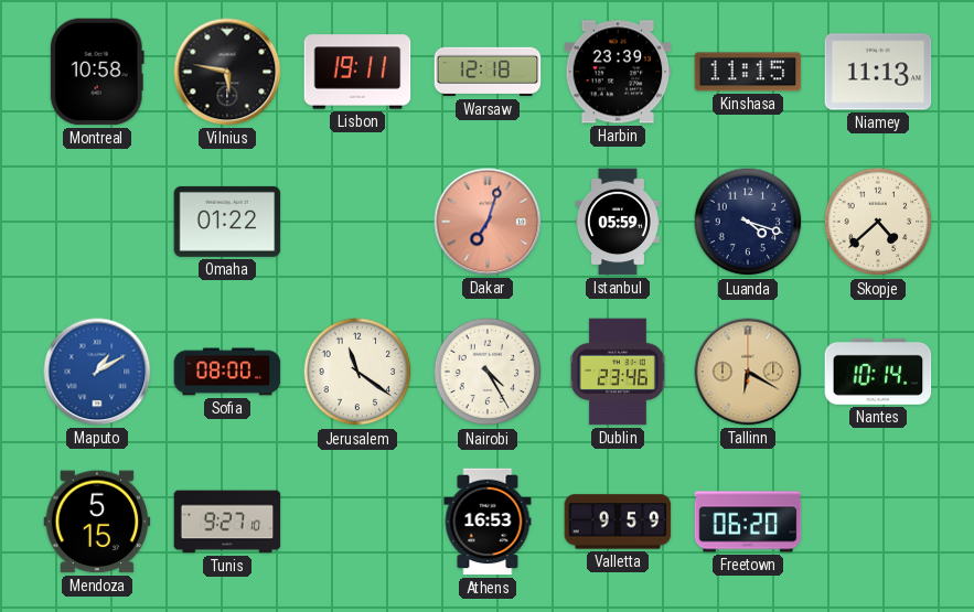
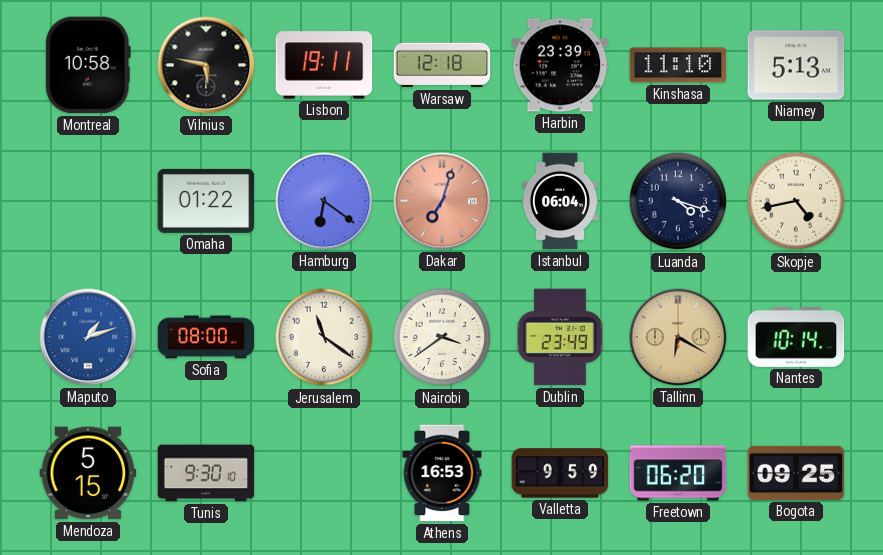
Kinshasa: 11:15 -> 11:10 (678, 65)
Niamey: 11:13 -> 5:13 (796, 65)
Hamburg: none -> 6:21 (324, 201)
Istanbul: 05:59 -> 06:04 (560, 201)
Skopje: 4:38 -> 4:43 (796, 201)
Maputo: 1:10 -> 1:12 (88, 337)
Nairobi: 4:25 -> 3:39 (442, 337)
Dublin: 23:46 -> 23:49 (560, 337)
Tunis: 9:27 -> 9:30 (206, 473)
Bogota: none -> 09:25 (796, 473)
